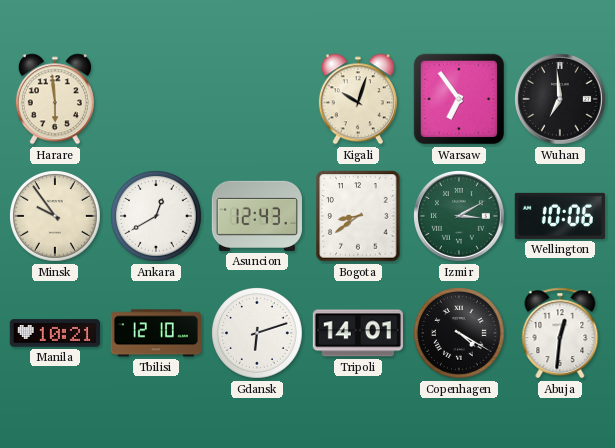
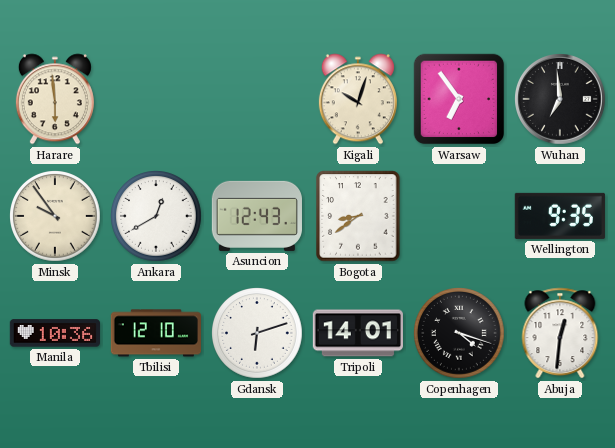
Izmir: 3:10 -> none (460, 217)
Wellington: 10:06 -> 9:35 (560, 216)
Manila: 10:21 -> 10:36 (54, 333)
Copenhagen: 4:20 -> 4:18 (459, 333)
